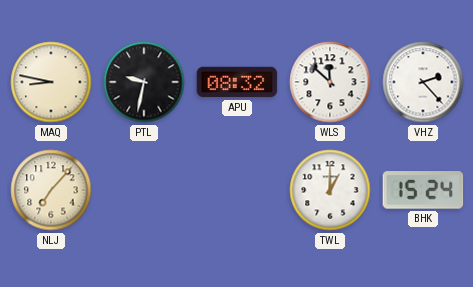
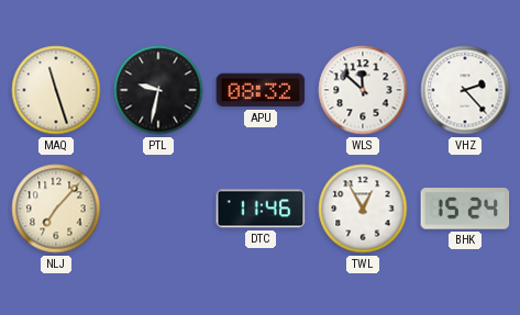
MAQ: 8:47 -> 11:27 (56, 90)
DTC: none -> 11:46 (261, 209)
TWL: 1:00 -> 12:55 (363, 209)
